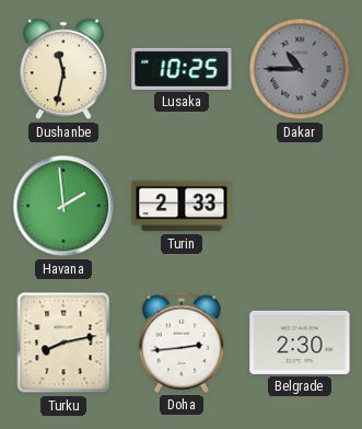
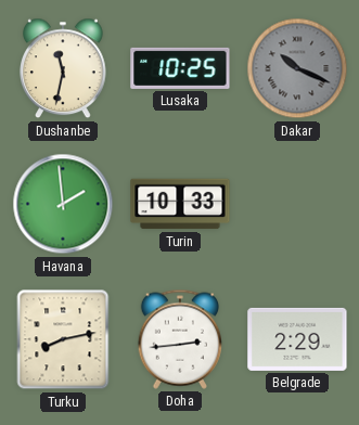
Dakar: 10:45 -> 10:19 (297, 68)
Turin: 2:33 -> 10:33 (180, 204)
Belgrade: 2:30 -> 2:29 (297, 339)
